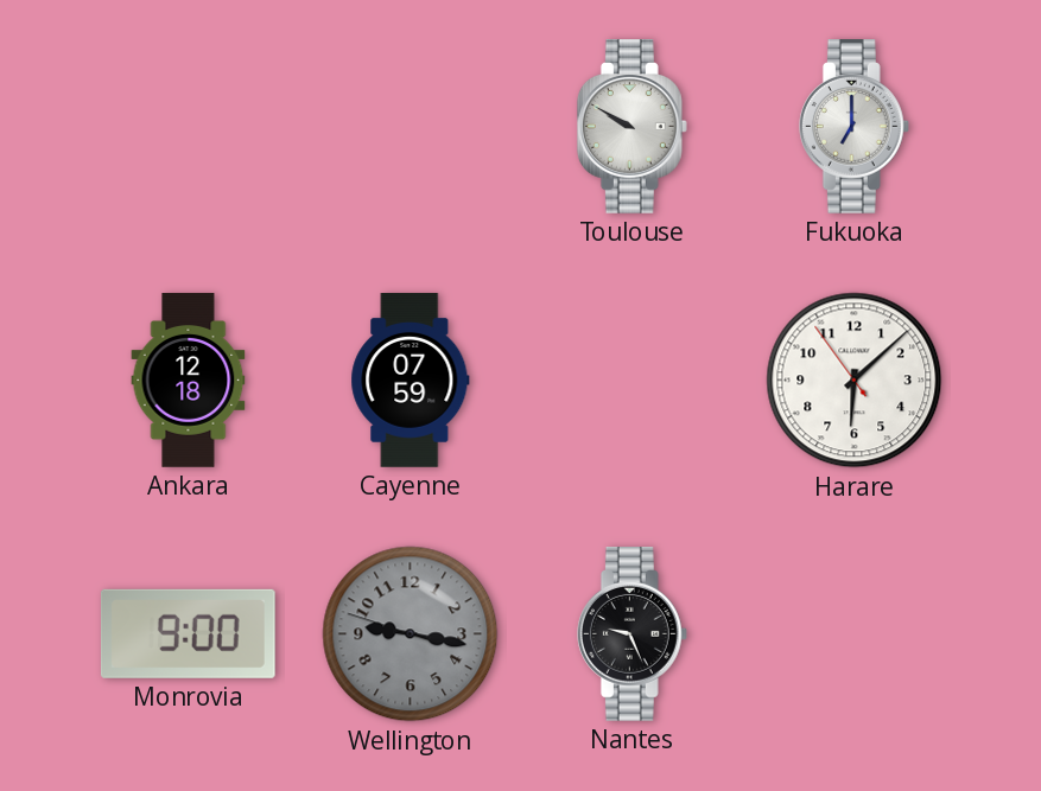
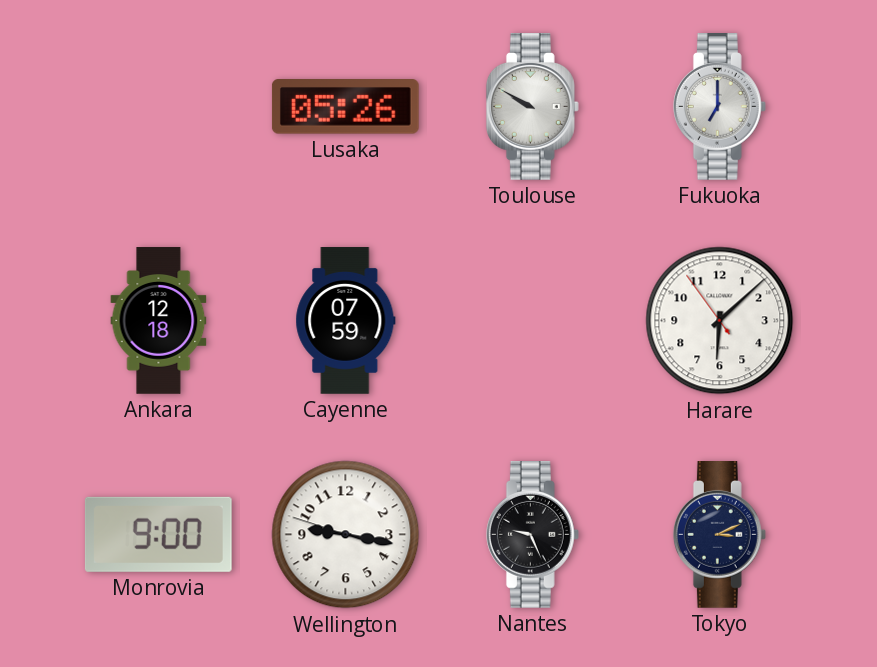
Lusaka: none -> 05:26 (345, 107)
Wellington dial: grey -> white (346, 535)
Tokyo: none -> 3:11 (719, 535)
